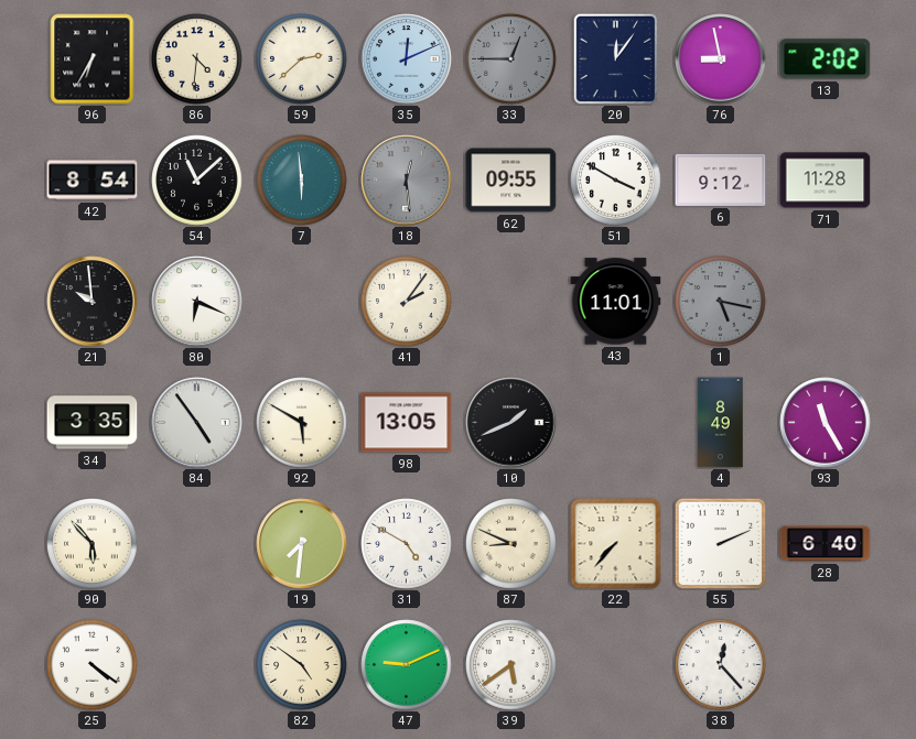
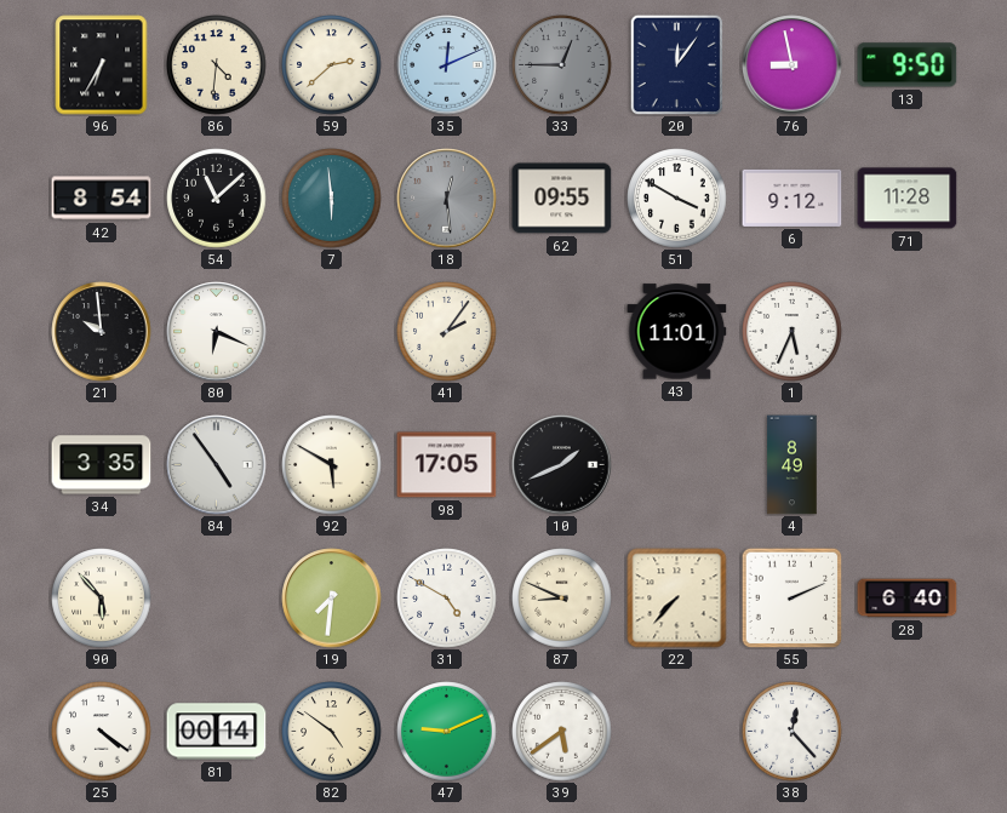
13: 2:02 -> 9:50 (908, 65)
1: 5:17 -> 5:34 (793, 332)
1 dial: grey -> white (793, 332)
98: 13:05 -> 17:05 (447, 465)
93: 11:25 -> none (826, 423)
81: none -> 00:14 (217, 732)
